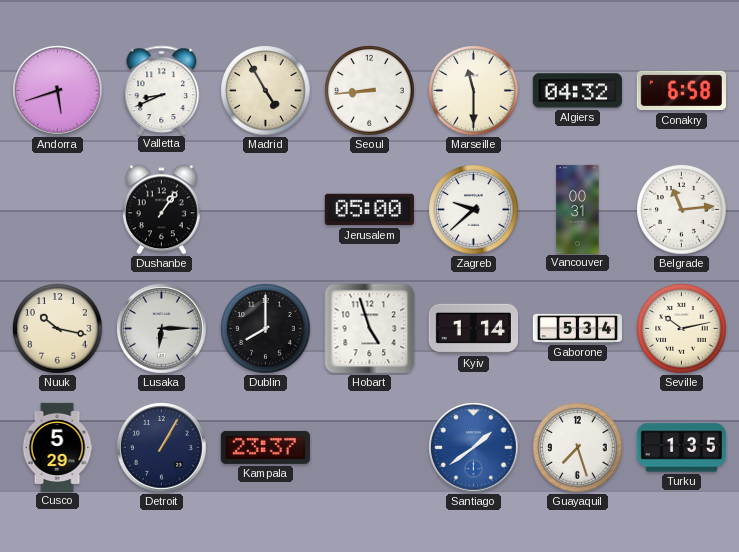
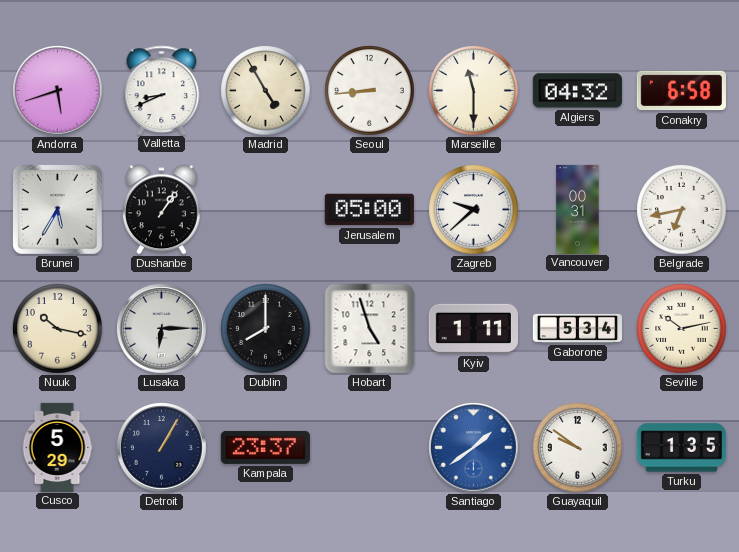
Brunei: none -> 5:35 (57, 209)
Belgrade: 11:14 -> 6:43 (682, 210)
Kyiv: 1:14 -> 1:11 (473, 329)
Guayaquil: 7:27 -> 9:51 (578, 448)
